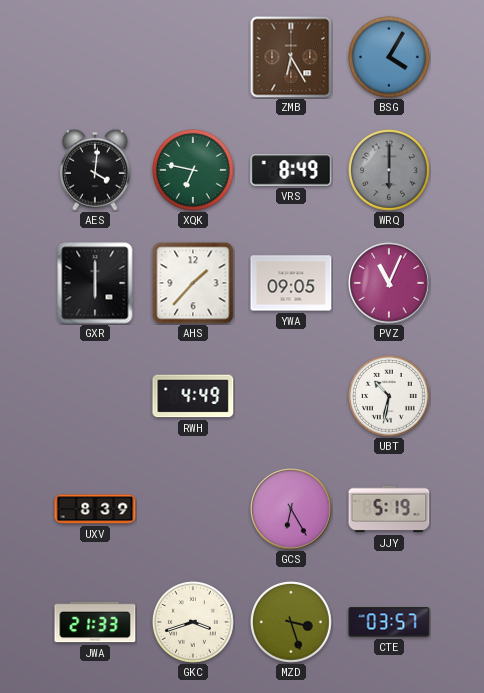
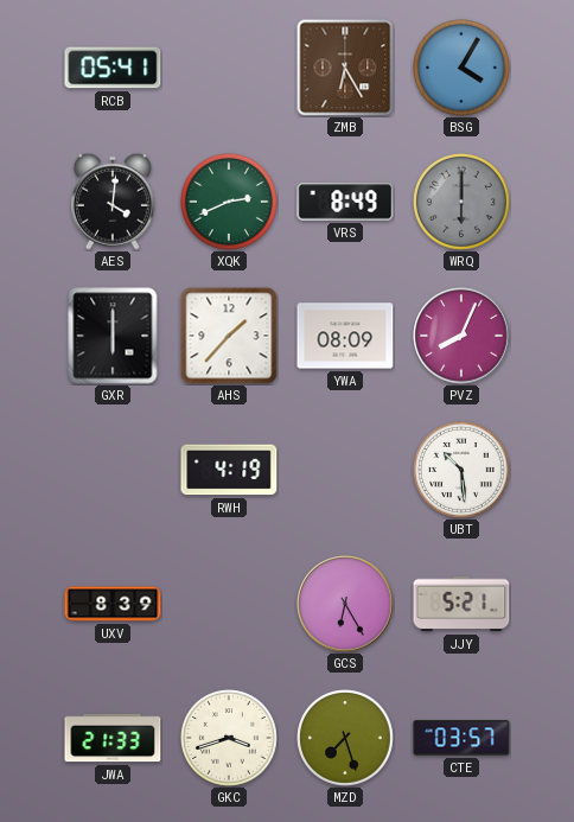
RCB: none -> 05:41 (113, 68)
XQK: 6:47 -> 2:41 (230, 203)
YWA: 09:05 -> 08:09 (345, 336)
PVZ: 11:04 -> 8:04 (461, 336)
RWH: 4:49 -> 4:19 (229, 470)
UBT: 10:32 -> 10:29 (463, 471)
JJY: 5:19 -> 5:21 (461, 604)
MZD: 3:27 -> 7:27 (346, 739)
